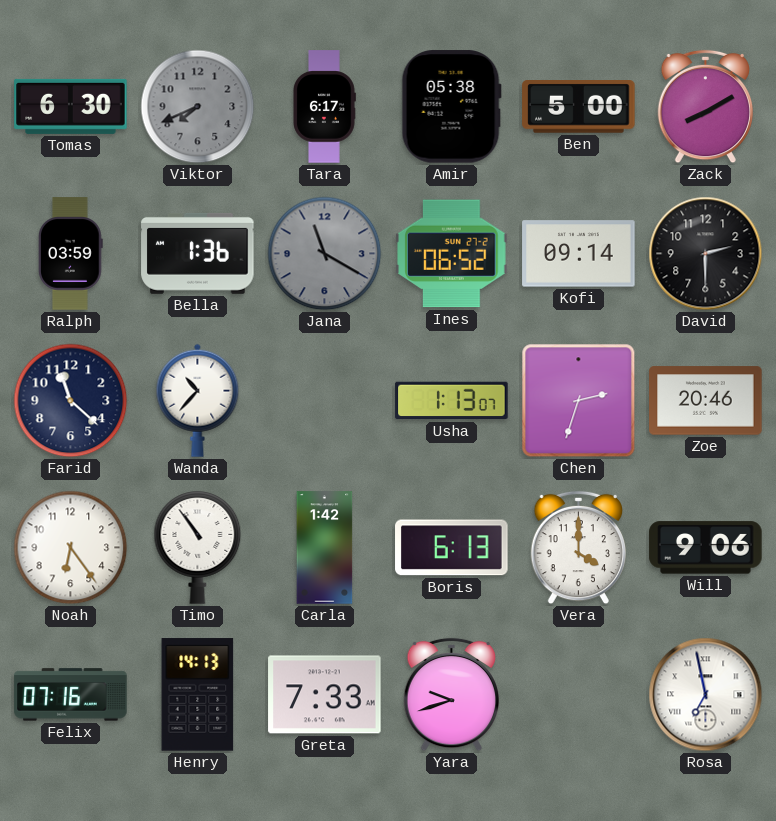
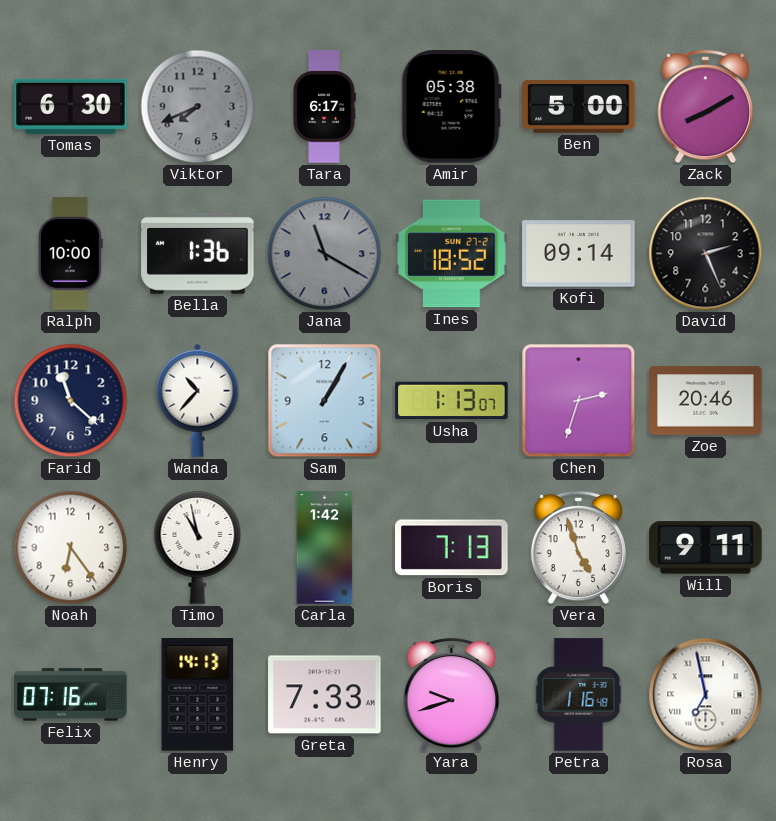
Ralph: 03:59 -> 10:00 (71, 254)
Ines: 06:52 -> 18:52 (452, 254)
David: 2:30 -> 2:26 (706, 254)
Sam: none -> 1:05 (325, 401)
Timo: 10:54 -> 10:58 (198, 548)
Boris: 6:13 -> 7:13 (452, 548)
Vera: 4:00 -> 4:57 (578, 548)
Will: 9:06 -> 9:11 (706, 548)
Petra: none -> 1:16 (579, 695)
